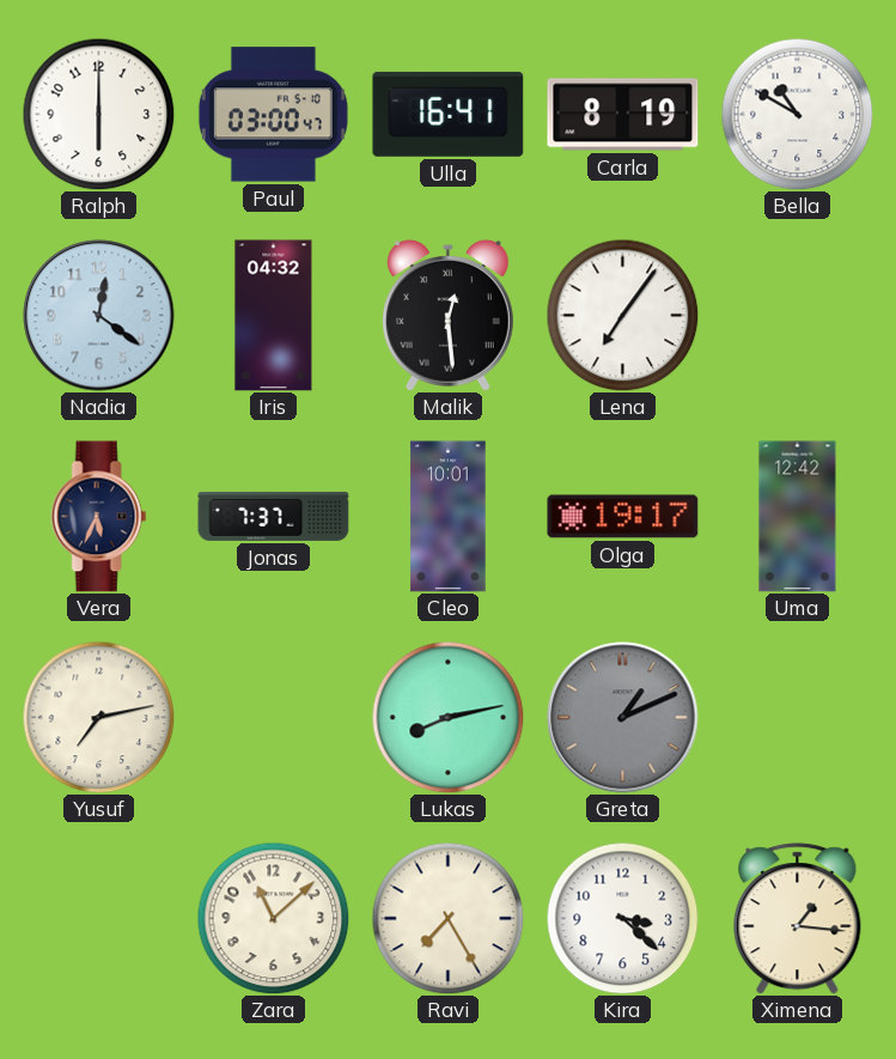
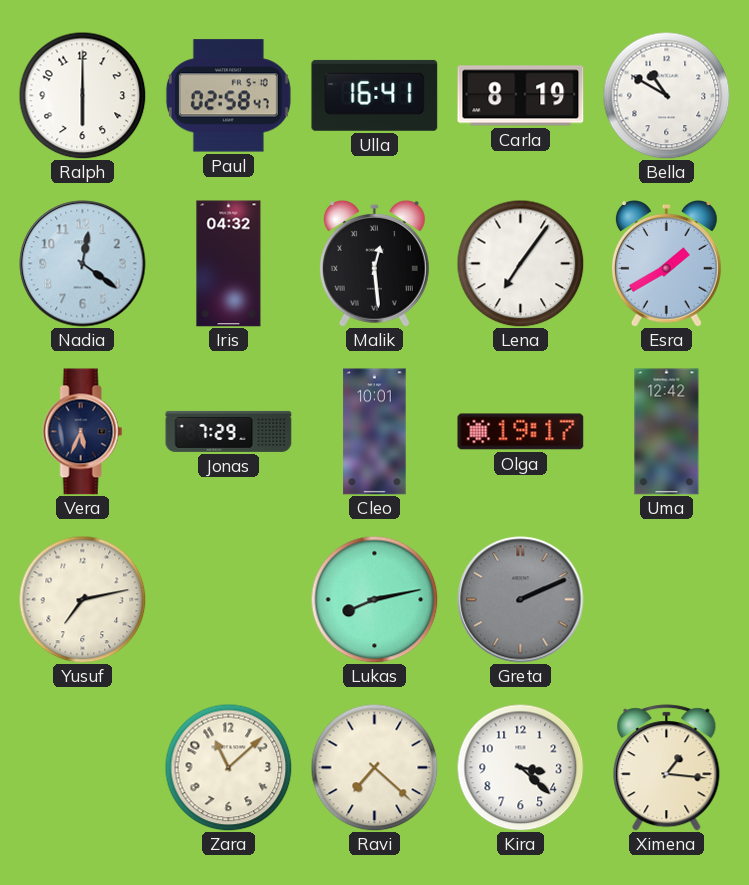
Paul: 03:00 -> 02:58 (228, 96)
Esra: none -> 1:40 (666, 263)
Jonas: 7:37 -> 7:29 (229, 431)
Greta: 1:11 -> 2:11 (521, 600)
Ravi: 7:25 -> 7:22 (374, 767)
